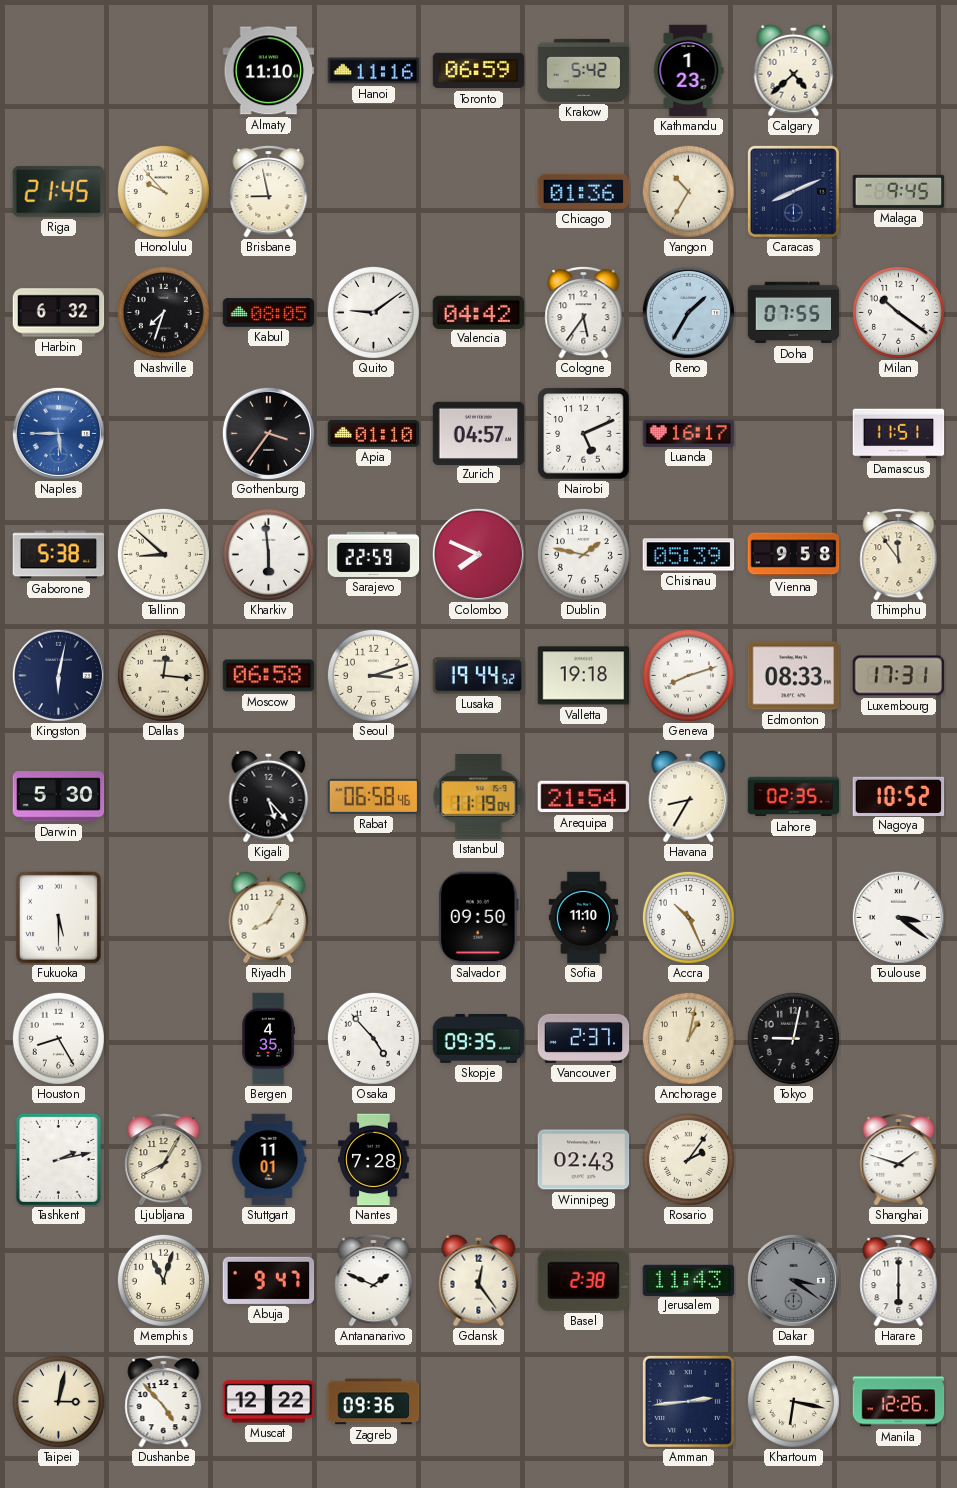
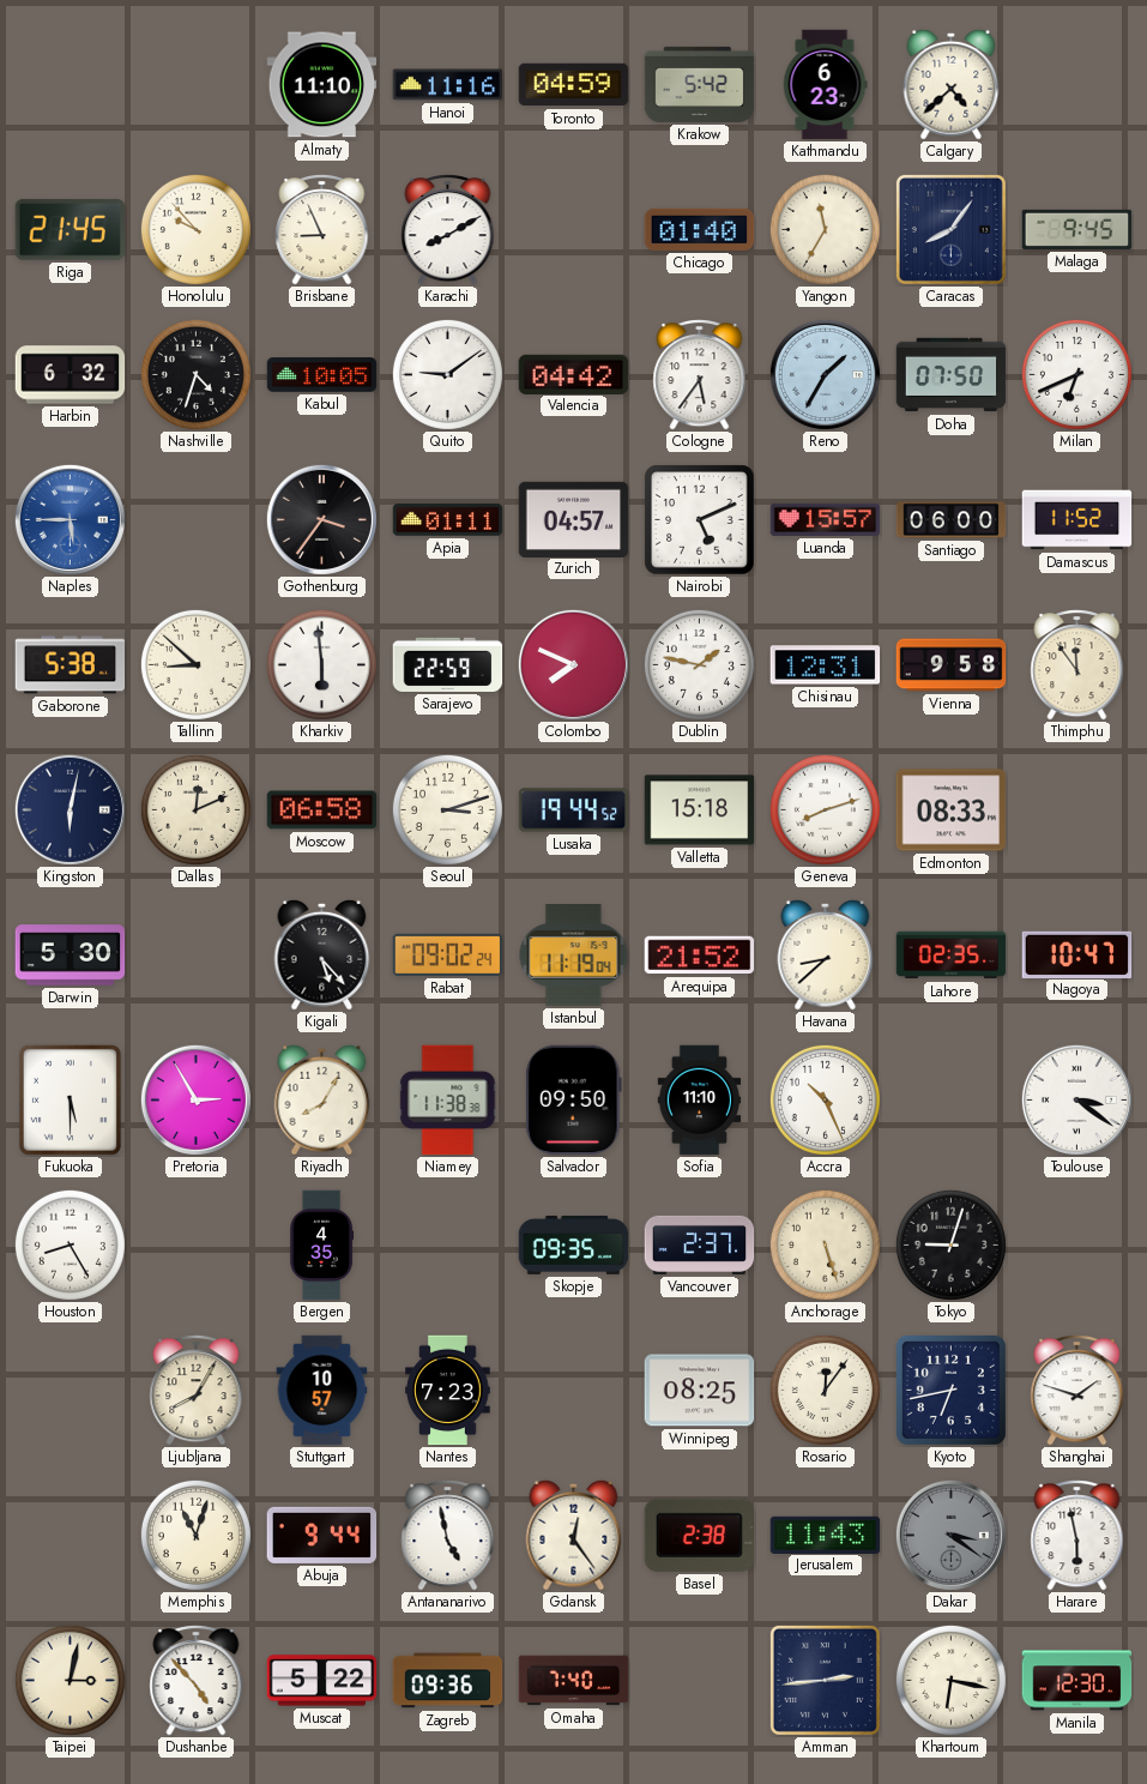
Toronto: 06:59 -> 04:59 (574, 85)
Kathmandu: 1:23 -> 6:23 (825, 85)
Brisbane: 8:58 -> 8:56 (322, 230)
Karachi: none -> 8:10 (448, 230)
Chicago: 01:36 -> 01:40 (700, 229)
Yangon: 10:35 -> 11:35 (825, 229)
Caracas: 8:11 -> 8:06 (950, 229)
Nashville: 7:33 -> 4:33 (195, 374)
Kabul: 08:05 -> 10:05 (322, 375)
Doha: 07:55 -> 07:50 (952, 375)
Milan: 10:21 -> 6:41 (1076, 374)
Apia: 01:10 -> 01:11 (448, 520)
Luanda: 16:17 -> 15:57 (826, 519)
Santiago: none -> 06:00 (952, 520)
Damascus: 11:51 -> 11:52 (1077, 520)
Chisinau: 05:39 -> 12:31 (826, 665)
Dallas: 12:16 -> 12:11 (195, 809)
Valletta: 19:18 -> 15:18 (700, 810)
Luxembourg: 17:31 -> none (899, 676)
Rabat: 06:58 -> 09:02 (448, 954)
Arequipa: 21:54 -> 21:52 (700, 956)
Havana: 8:35 -> 8:38 (826, 954)
Nagoya: 10:52 -> 10:47 (1077, 954)
Pretoria: none -> 2:55 (195, 1099)
Niamey: none -> 11:38 (448, 1101)
Osaka: 4:53 -> none (373, 1038)
Anchorage: 1:02 -> 5:27 (825, 1244)
Tokyo: 9:02 -> 9:03 (950, 1244)
Tashkent: 2:13 -> none (58, 1159)
Stuttgart: 11:01 -> 10:57 (322, 1391)
Nantes: 7:28 -> 7:23 (448, 1391)
Winnipeg: 02:43 -> 08:25 (700, 1391)
Rosario: 2:06 -> 12:06 (825, 1390)
Kyoto: none -> 6:43 (950, 1390)
Abuja: 9:47 -> 9:44 (322, 1535)
Antananarivo: 1:49 -> 4:58 (448, 1536)
Harare: 6:00 -> 5:58 (1077, 1536)
Muscat: 12:22 -> 5:22 (322, 1681)
Omaha: none -> 7:40 (574, 1681)
Manila: 12:26 -> 12:30 (1077, 1681)
